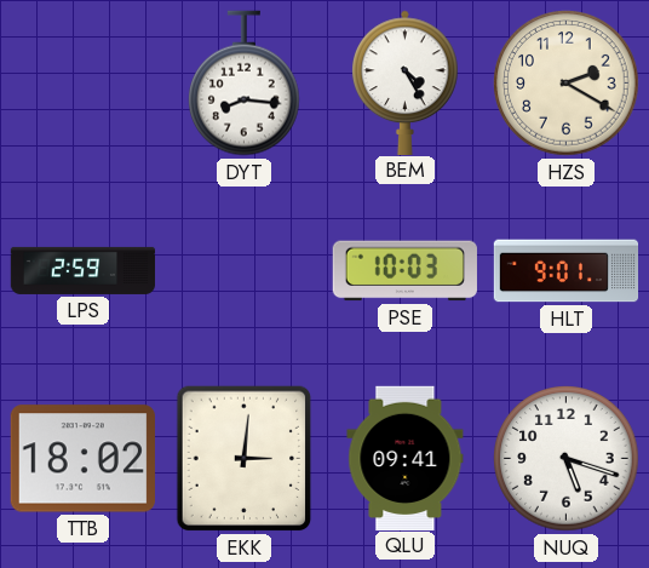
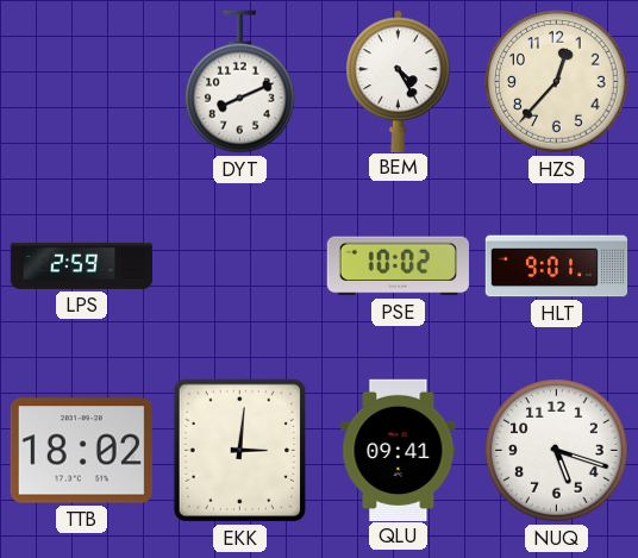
DYT: 8:16 -> 8:11 (240, 82)
HZS: 2:20 -> 12:37 (557, 82)
PSE: 10:03 -> 10:02 (398, 267)
